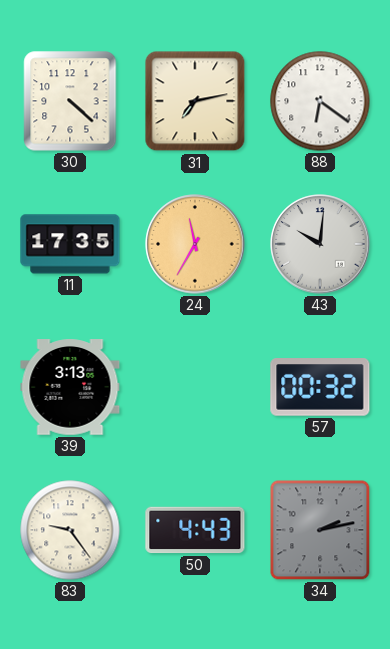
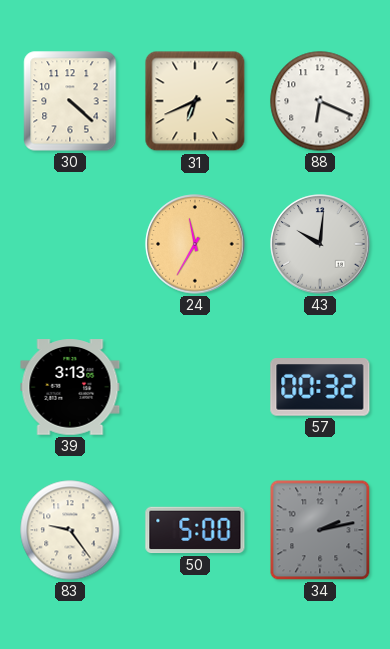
31: 7:13 -> 6:41 (195, 101)
88: 6:21 -> 6:19 (320, 101)
11: 17:35 -> none (70, 244)
50: 4:43 -> 5:00 (195, 530)
